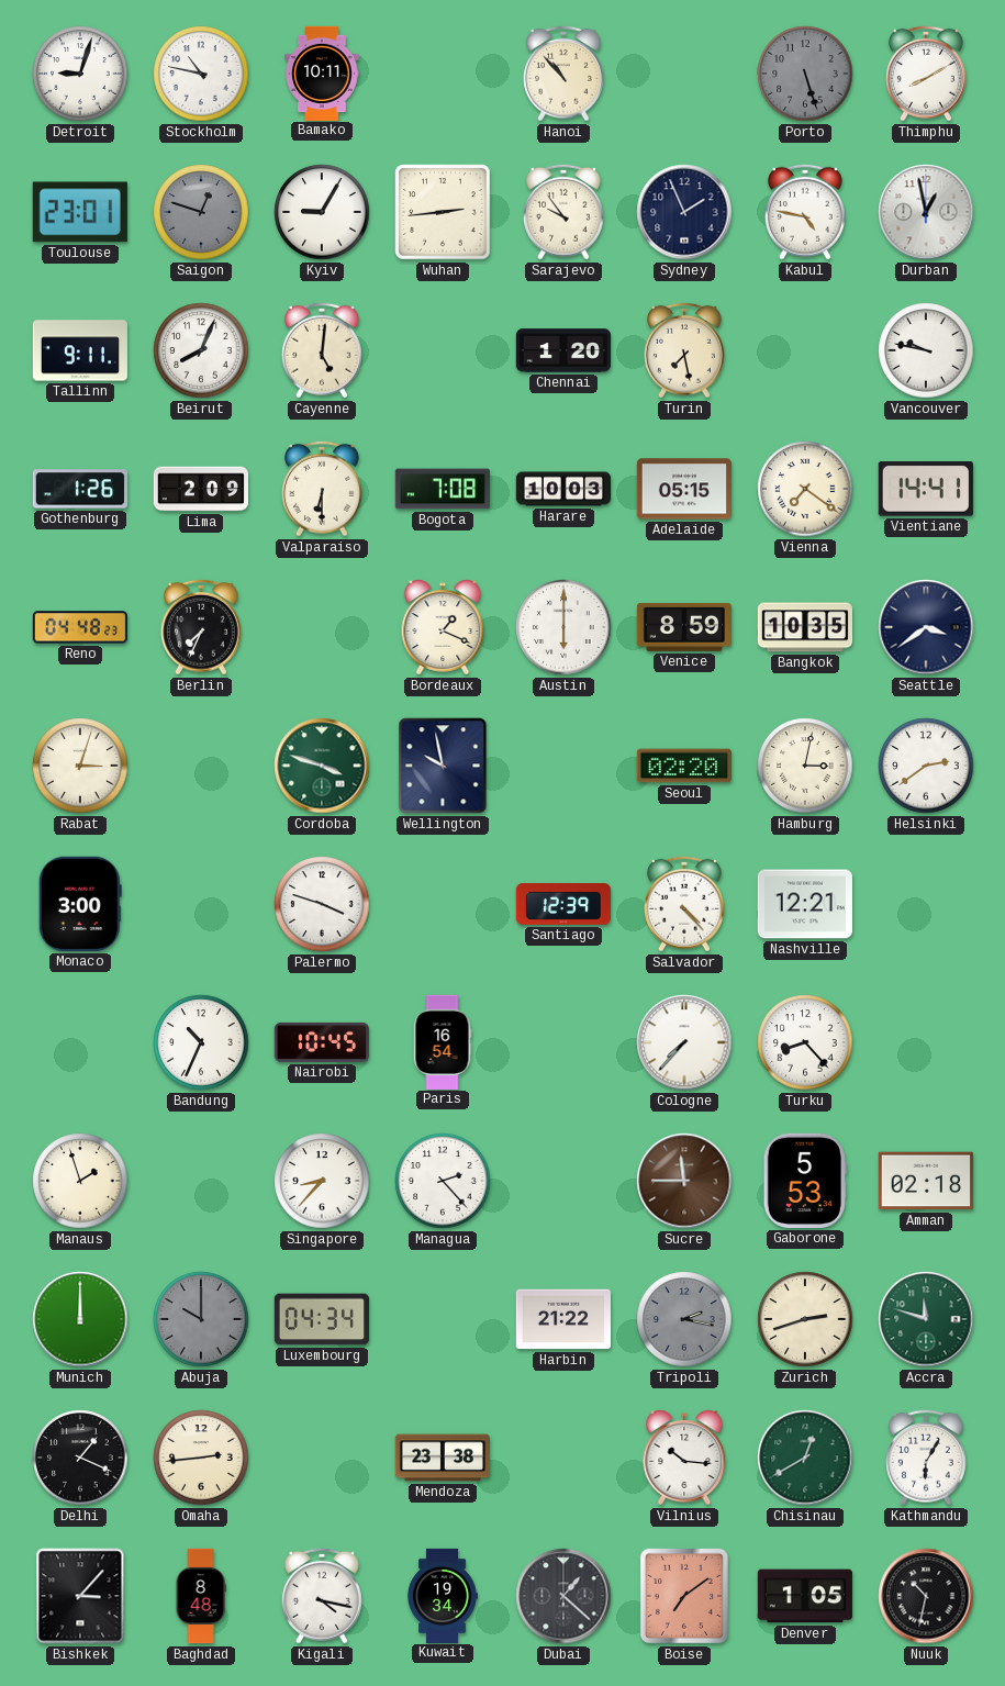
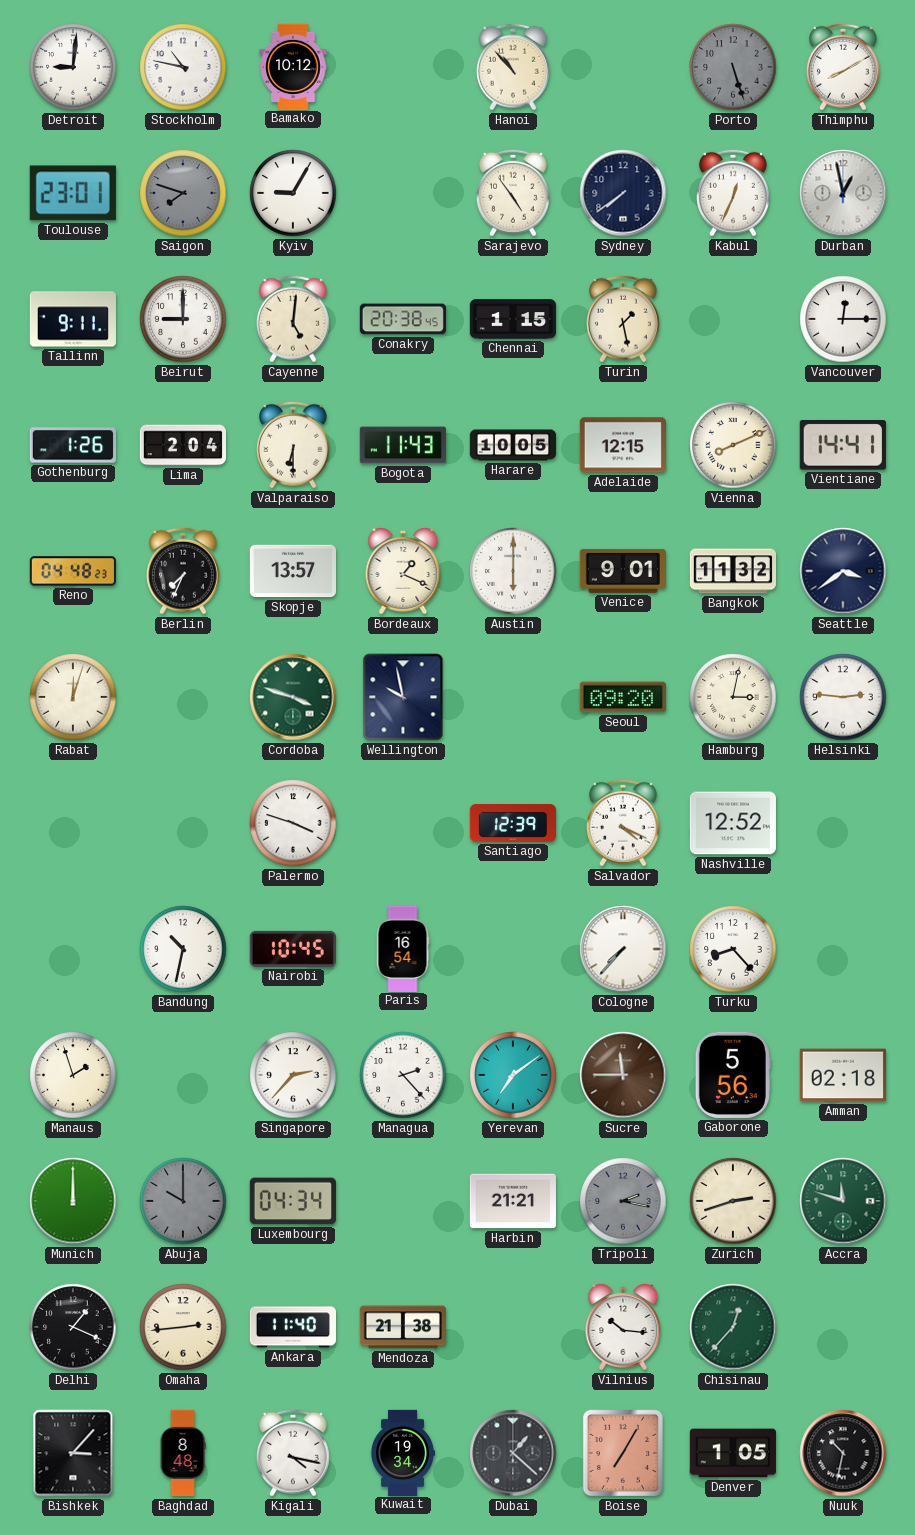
Detroit: 9:03 -> 9:01 (73, 67)
Bamako: 10:11 -> 10:12 (293, 66)
Saigon: 12:48 -> 7:48 (183, 193)
Wuhan: 2:44 -> none (443, 212)
Sarajevo: 9:54 -> 4:54 (513, 193)
Sydney: 1:56 -> 7:39 (623, 193)
Kabul: 4:47 -> 12:34 (733, 193)
Beirut: 8:04 -> 9:00 (183, 319)
Conakry: none -> 20:38 (403, 319)
Chennai: 1:20 -> 1:15 (512, 319)
Turin: 7:28 -> 1:28 (623, 319)
Vancouver: 9:47 -> 12:15 (843, 319)
Lima: 2:09 -> 2:04 (182, 445)
Bogota: 7:08 -> 11:43 (402, 445)
Harare: 10:03 -> 10:05 (513, 445)
Adelaide: 05:15 -> 12:15 (623, 445)
Vienna: 7:21 -> 8:11 (733, 445)
Skopje: none -> 13:57 (292, 571)
Venice: 8:59 -> 9:01 (622, 571)
Bangkok: 10:35 -> 11:32 (732, 571)
Rabat: 3:03 -> 12:03 (73, 697)
Seoul: 02:20 -> 09:20 (623, 697)
Helsinki: 2:39 -> 2:46 (843, 697)
Monaco: 3:00 -> none (80, 904)
Salvador: 4:23 -> 4:19 (623, 823)
Nashville: 12:21 -> 12:52 (733, 823)
Bandung: 10:34 -> 10:32 (183, 949)
Singapore: 8:37 -> 2:37 (293, 1075)
Yerevan: none -> 7:09 (513, 1075)
Gaborone: 5:53 -> 5:56 (733, 1075)
Harbin: 21:22 -> 21:21 (512, 1201)
Ankara: none -> 11:40 (292, 1327)
Mendoza: 23:38 -> 21:38 (402, 1327)
Chisinau: 12:40 -> 12:37 (733, 1327)
Kathmandu: 6:05 -> none (926, 1458)
Boise: 7:09 -> 7:05 (623, 1453)
